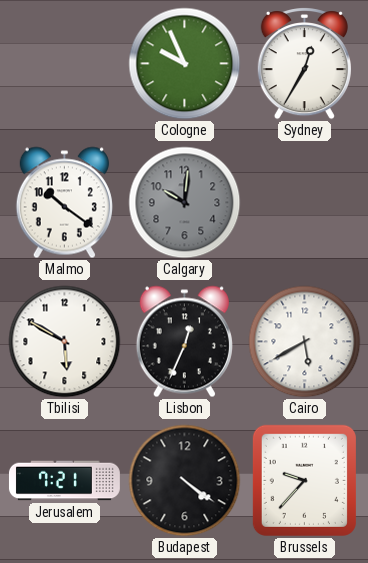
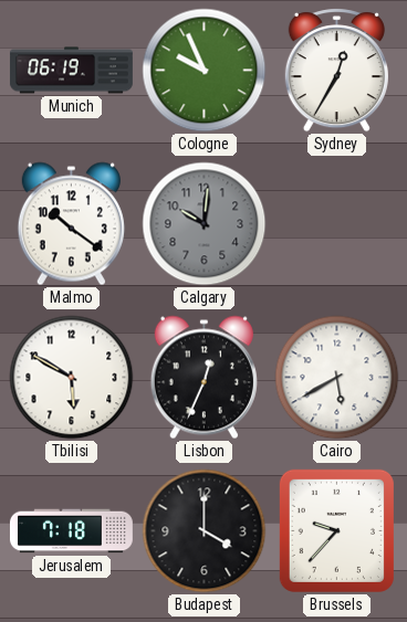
Munich: none -> 06:19 (71, 71)
Jerusalem: 7:21 -> 7:18 (71, 531)
Budapest: 4:21 -> 4:00 (205, 531)
